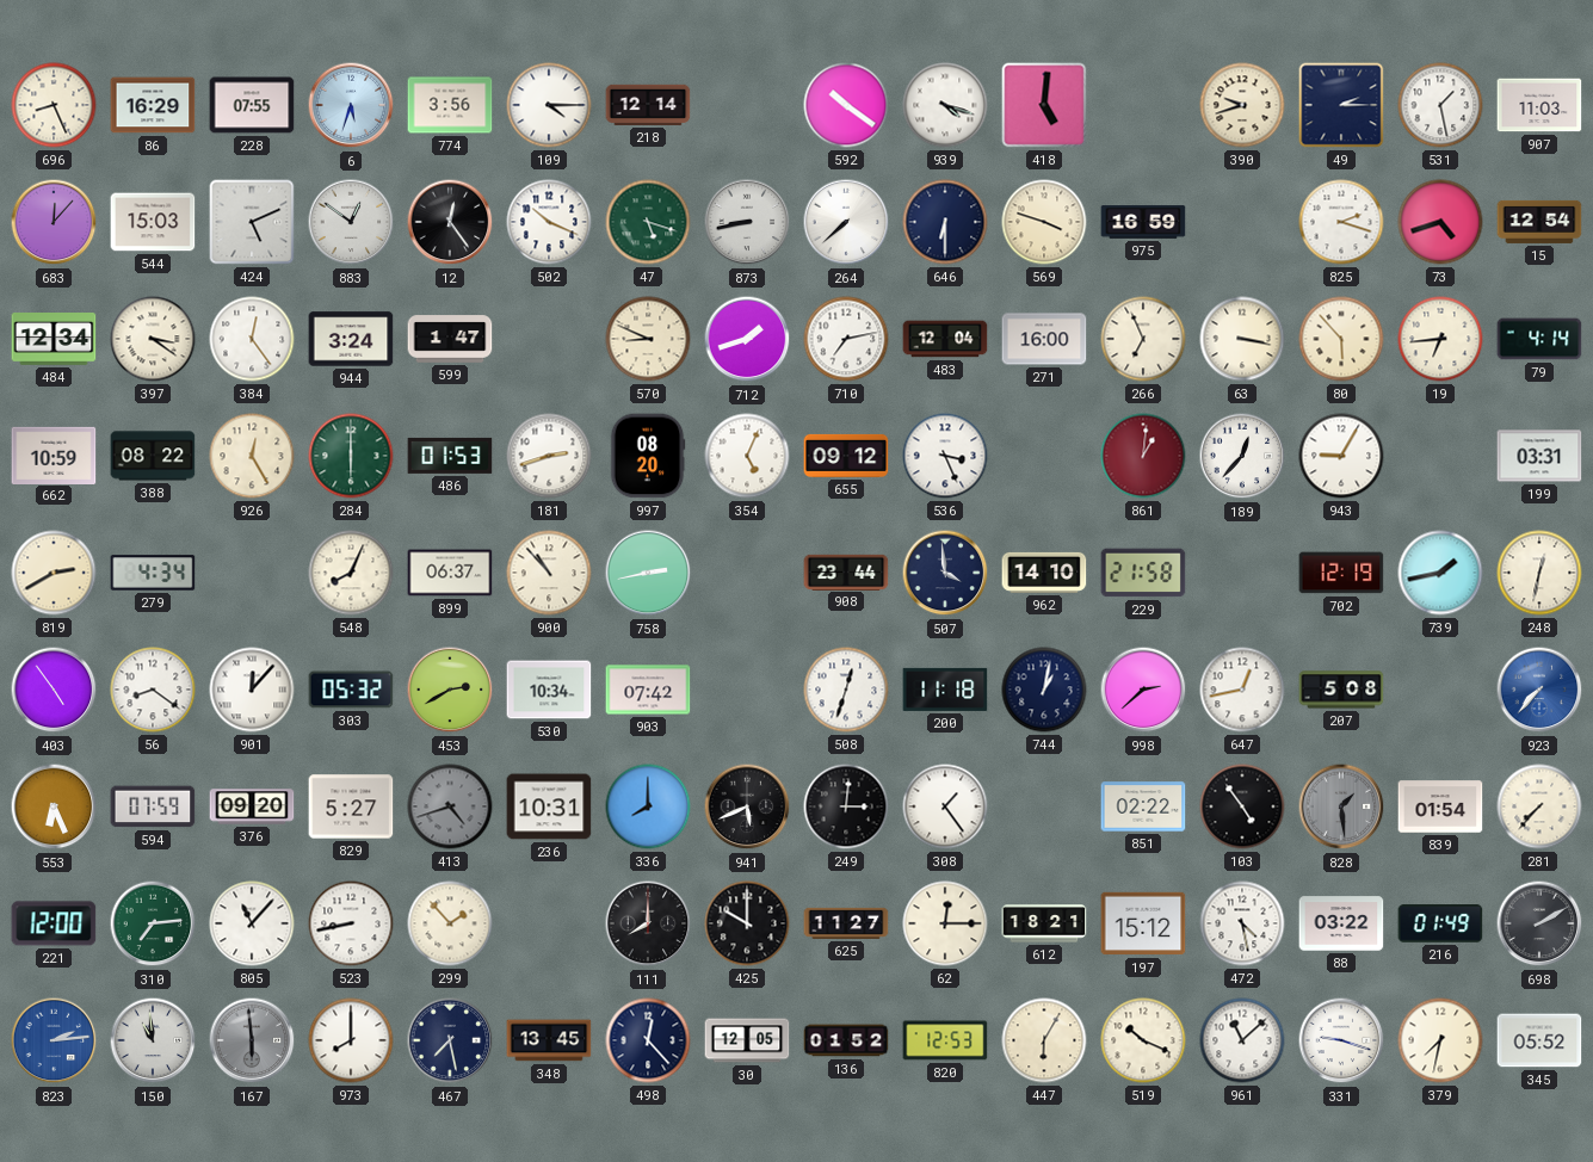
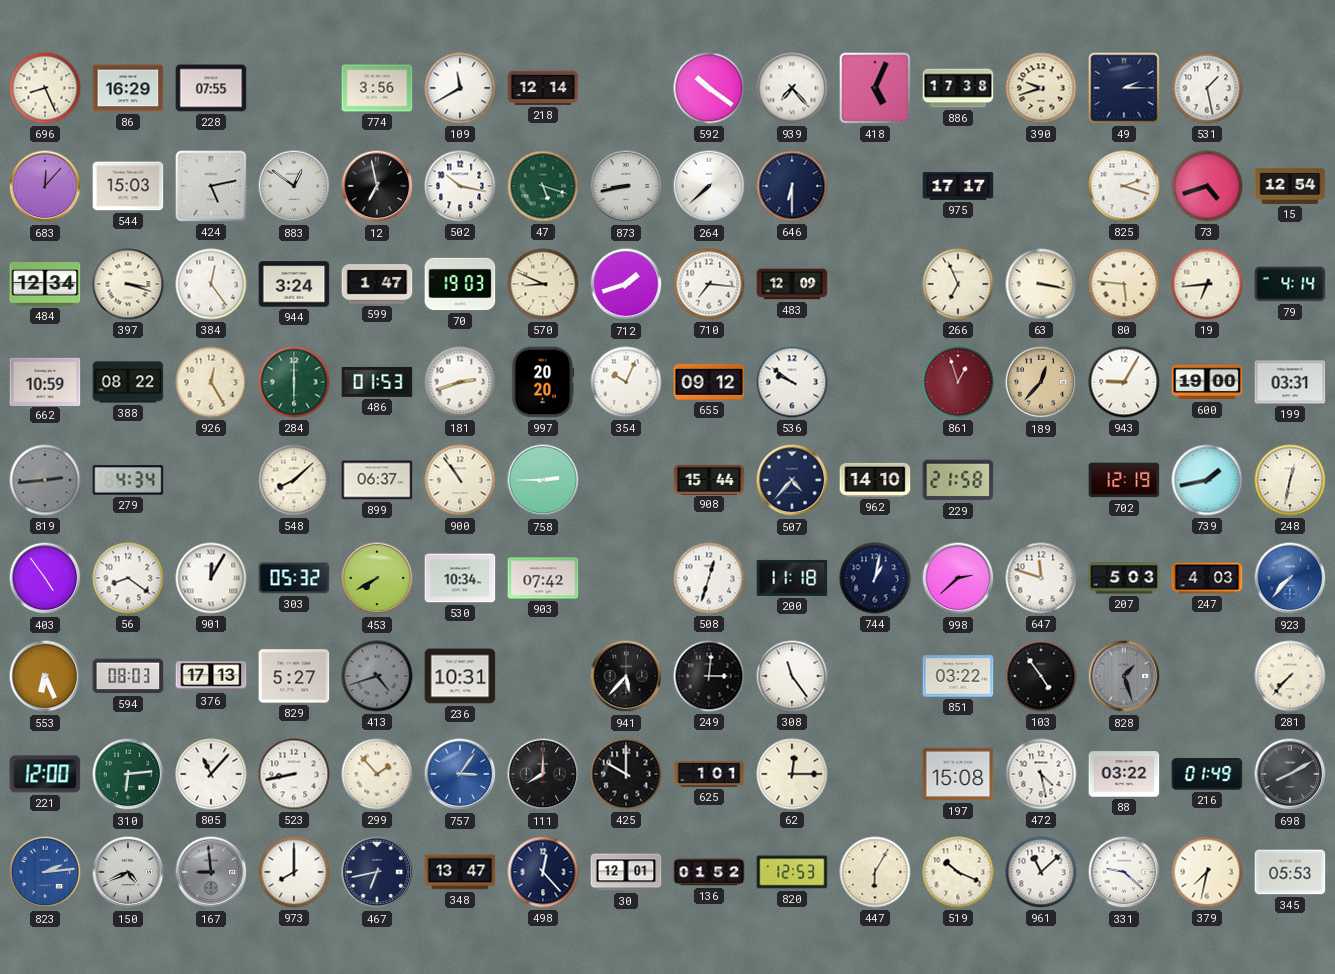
6: 5:33 -> none (351, 105)
109: 4:15 -> 11:40 (460, 88)
939: 4:18 -> 7:23 (792, 88)
418: 5:01 -> 5:04 (875, 88)
886: none -> 17:38 (958, 88)
907: 11:03 -> none (1539, 105)
424: 5:11 -> 5:13 (211, 186)
12: 12:24 -> 6:58 (377, 186)
502: 10:19 -> 10:17 (460, 186)
569: 3:48 -> none (1044, 222)
975: 16:59 -> 17:17 (958, 186)
397: 3:21 -> 3:18 (128, 284)
70: none -> 19:03 (460, 284)
710: 7:13 -> 7:16 (709, 284)
483: 12:04 -> 12:09 (792, 284)
271: 16:00 -> none (1044, 339)
80: 5:53 -> 5:46 (1124, 284)
997: 08:20 -> 20:20 (543, 382)
354: 5:04 -> 10:04 (626, 382)
536: 3:26 -> 9:51 (792, 382)
861: 1:01 -> 12:57 (958, 382)
189 dial: white -> champagne (1041, 382)
600: none -> 19:00 (1207, 382)
819: 2:40 -> 2:44 (45, 480)
819 dial: cream -> grey (45, 480)
548: 8:04 -> 8:08 (294, 480)
900: 10:53 -> 10:54 (460, 480)
758: 2:43 -> 2:45 (543, 480)
908: 23:44 -> 15:44 (709, 479)
507: 3:59 -> 4:37 (792, 480)
901: 12:07 -> 12:05 (211, 578)
453: 2:40 -> 7:40 (377, 578)
647: 12:43 -> 11:48 (1041, 578)
207: 5:08 -> 5:03 (1124, 578)
247: none -> 4:03 (1207, 578)
594: 07:59 -> 08:03 (128, 676)
376: 09:20 -> 17:13 (211, 676)
336: 8:00 -> none (648, 806)
941: 5:41 -> 5:37 (626, 676)
308: 1:24 -> 11:24 (792, 676)
851: 02:22 -> 03:22 (958, 676)
828: 1:29 -> 1:27 (1124, 676)
839: 01:54 -> none (1440, 806)
310: 7:14 -> 6:14 (128, 774)
757: none -> 3:06 (460, 774)
625: 11:27 -> 1:01 (709, 774)
612: 18:21 -> none (1044, 923)
197: 15:12 -> 15:08 (958, 774)
698: 2:10 -> 8:10 (1290, 774)
150: 10:59 -> 4:41 (128, 872)
167: 5:59 -> 8:59 (211, 872)
467: 7:28 -> 6:43 (377, 872)
348: 13:45 -> 13:47 (460, 872)
30: 12:05 -> 12:01 (626, 872)
331: 9:18 -> 9:22 (1124, 872)
345: 05:52 -> 05:53 (1290, 872)
